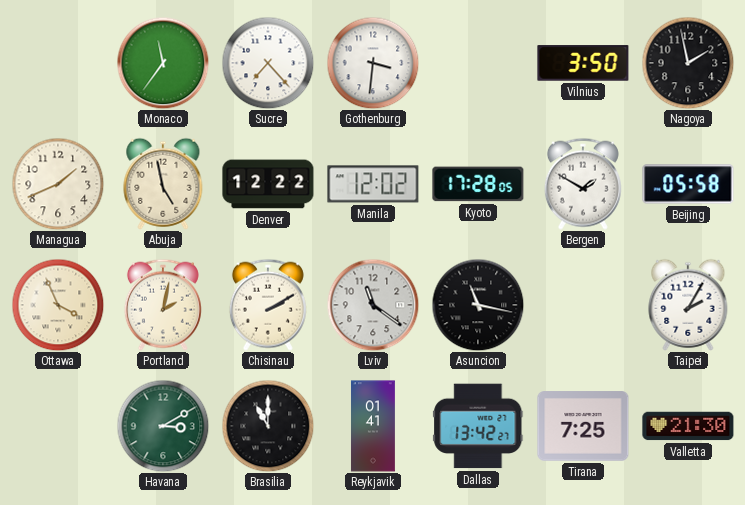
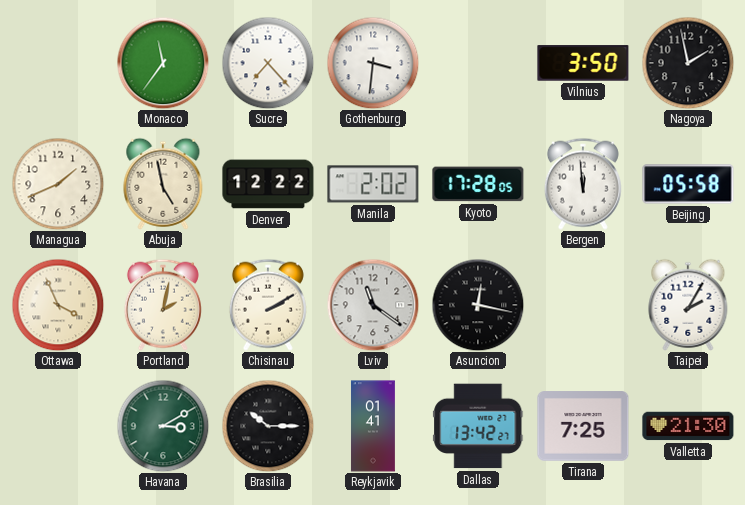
Manila: 12:02 -> 2:02 (373, 184)
Bergen: 1:50 -> 11:59 (583, 184)
Asuncion: 11:17 -> 12:17 (478, 305)
Brasilia: 11:00 -> 10:15 (268, 426)
